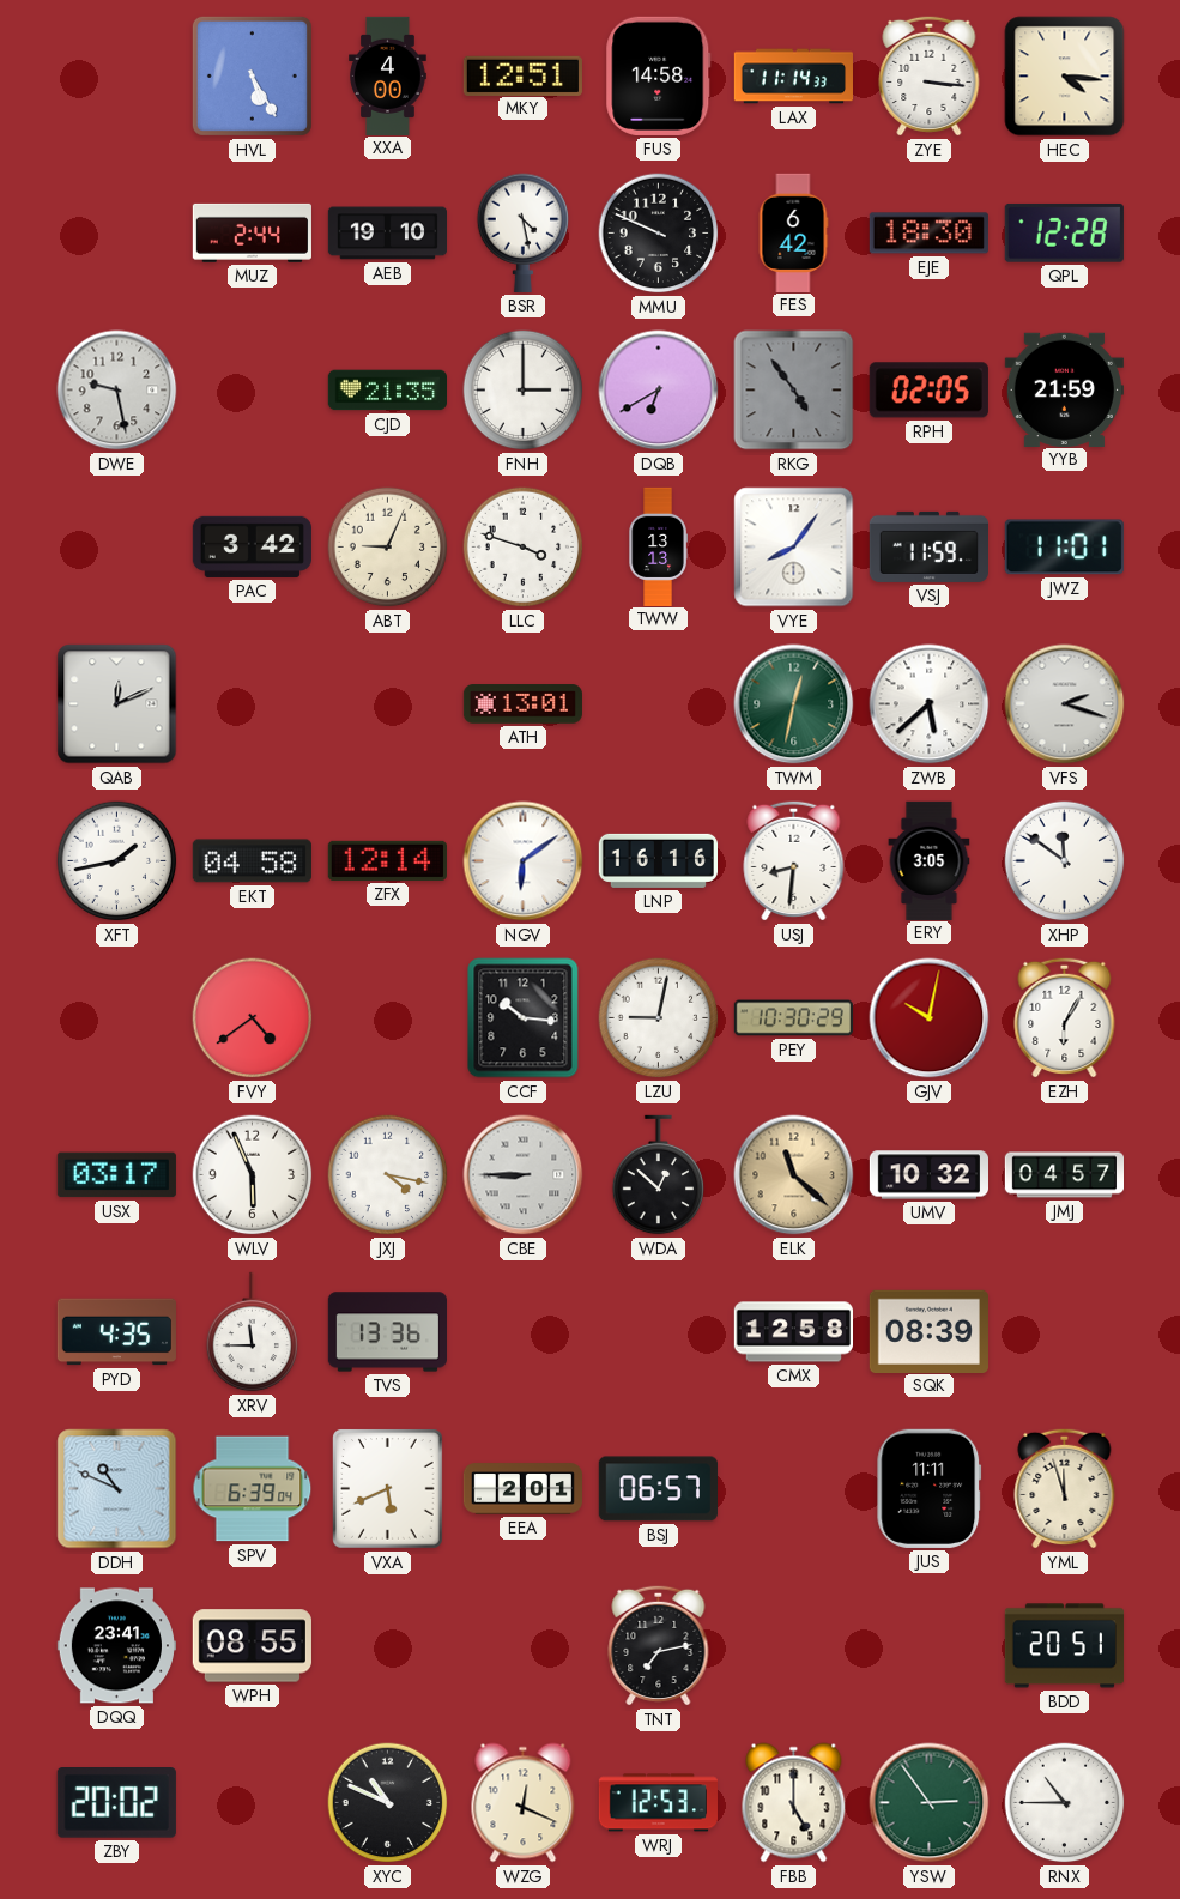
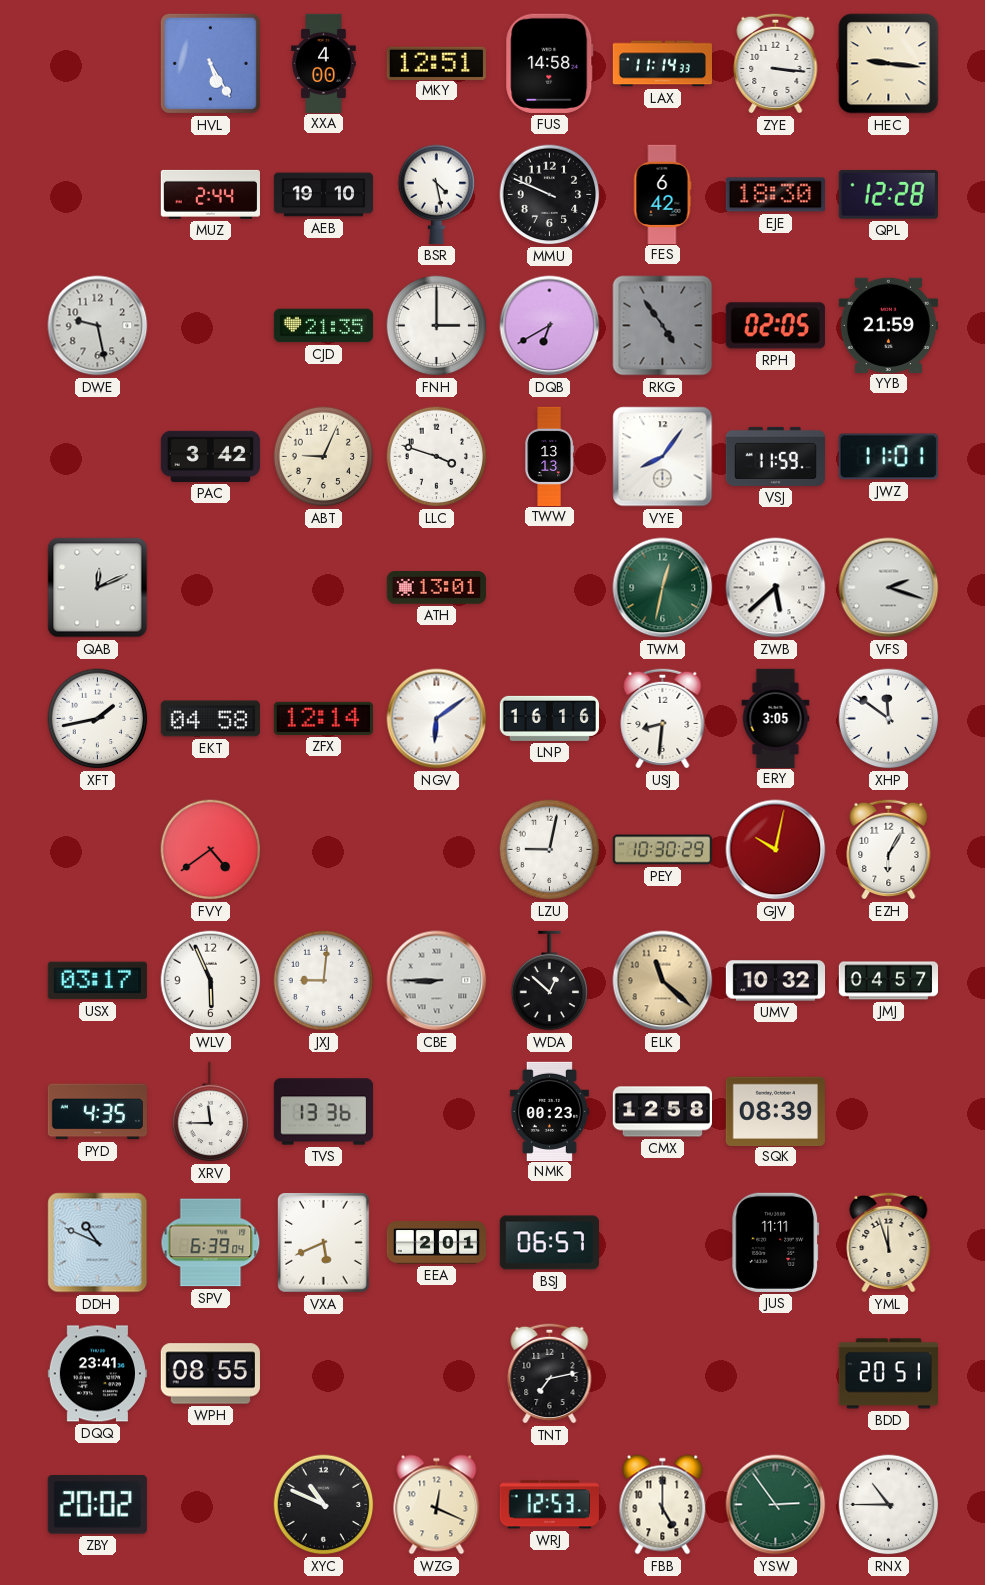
HEC: 4:16 -> 9:16 (889, 64)
CCF: 10:16 -> none (524, 1018)
JXJ: 4:17 -> 9:01 (324, 981)
NMK: none -> 00:23 (549, 1111)
